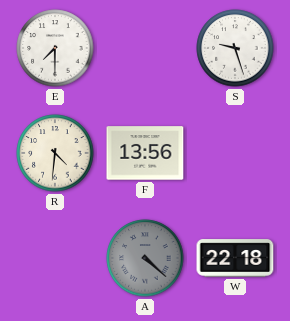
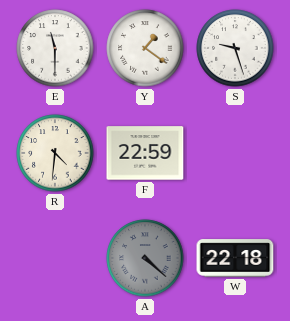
E: 7:30 -> 11:30 (55, 48)
Y: none -> 1:21 (145, 48)
F: 13:56 -> 22:59 (145, 153)
